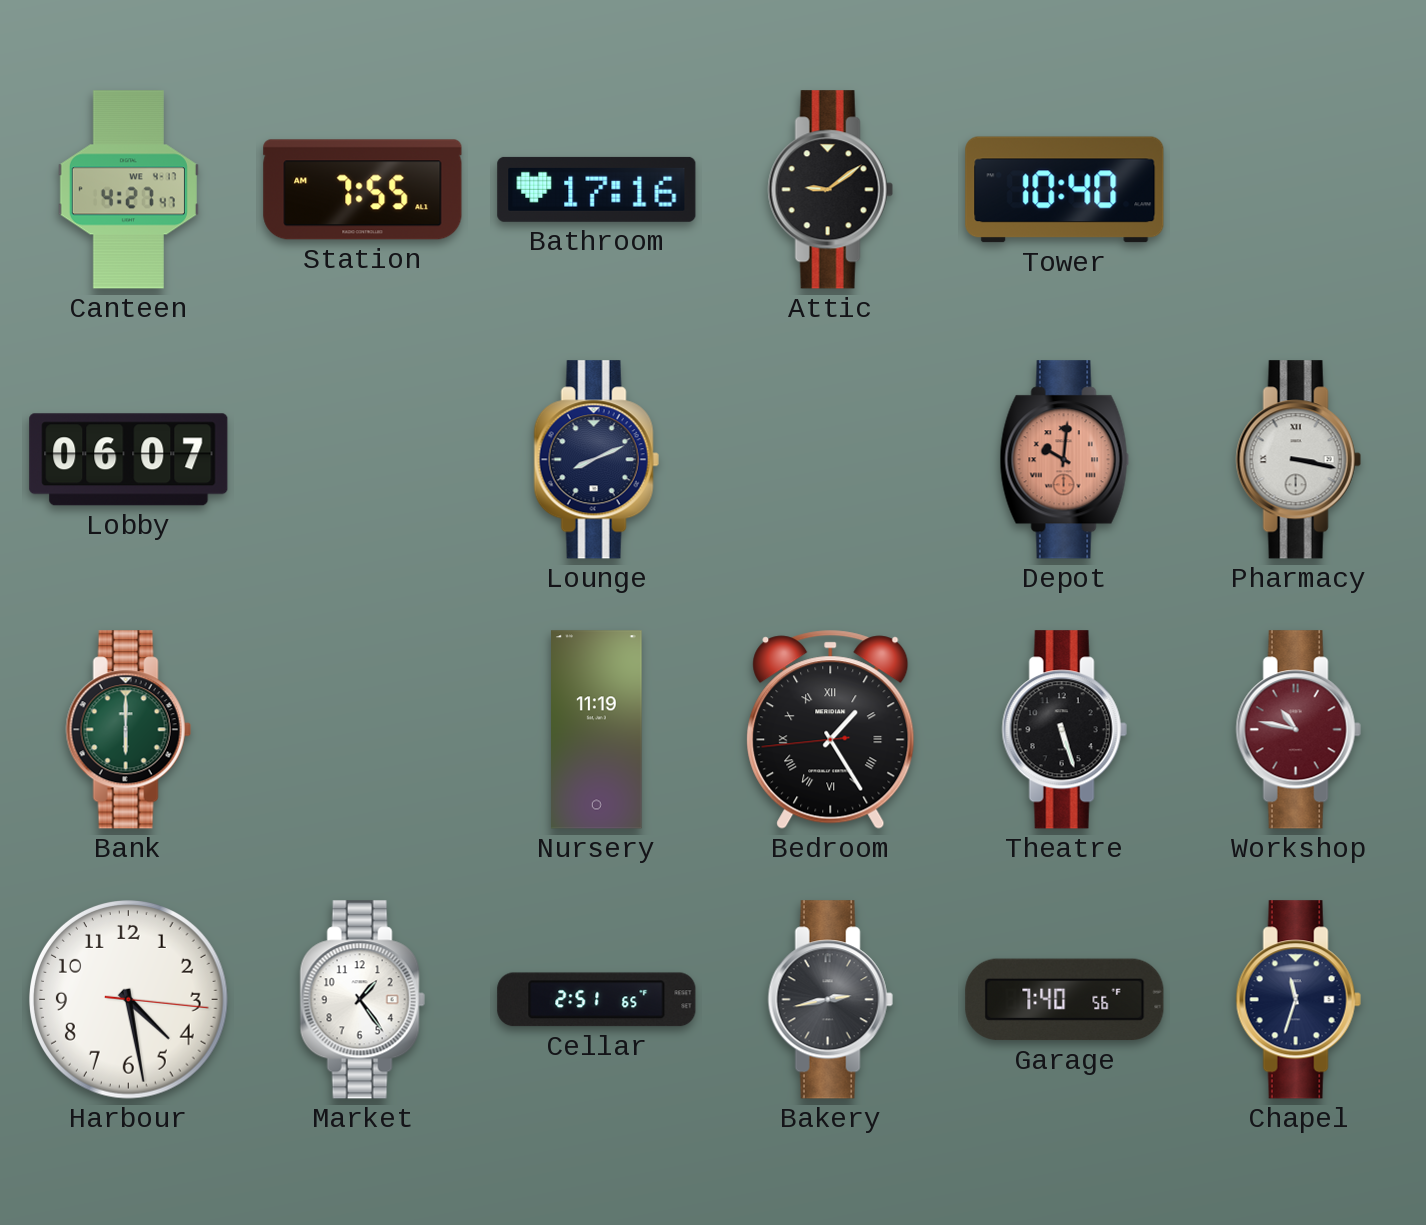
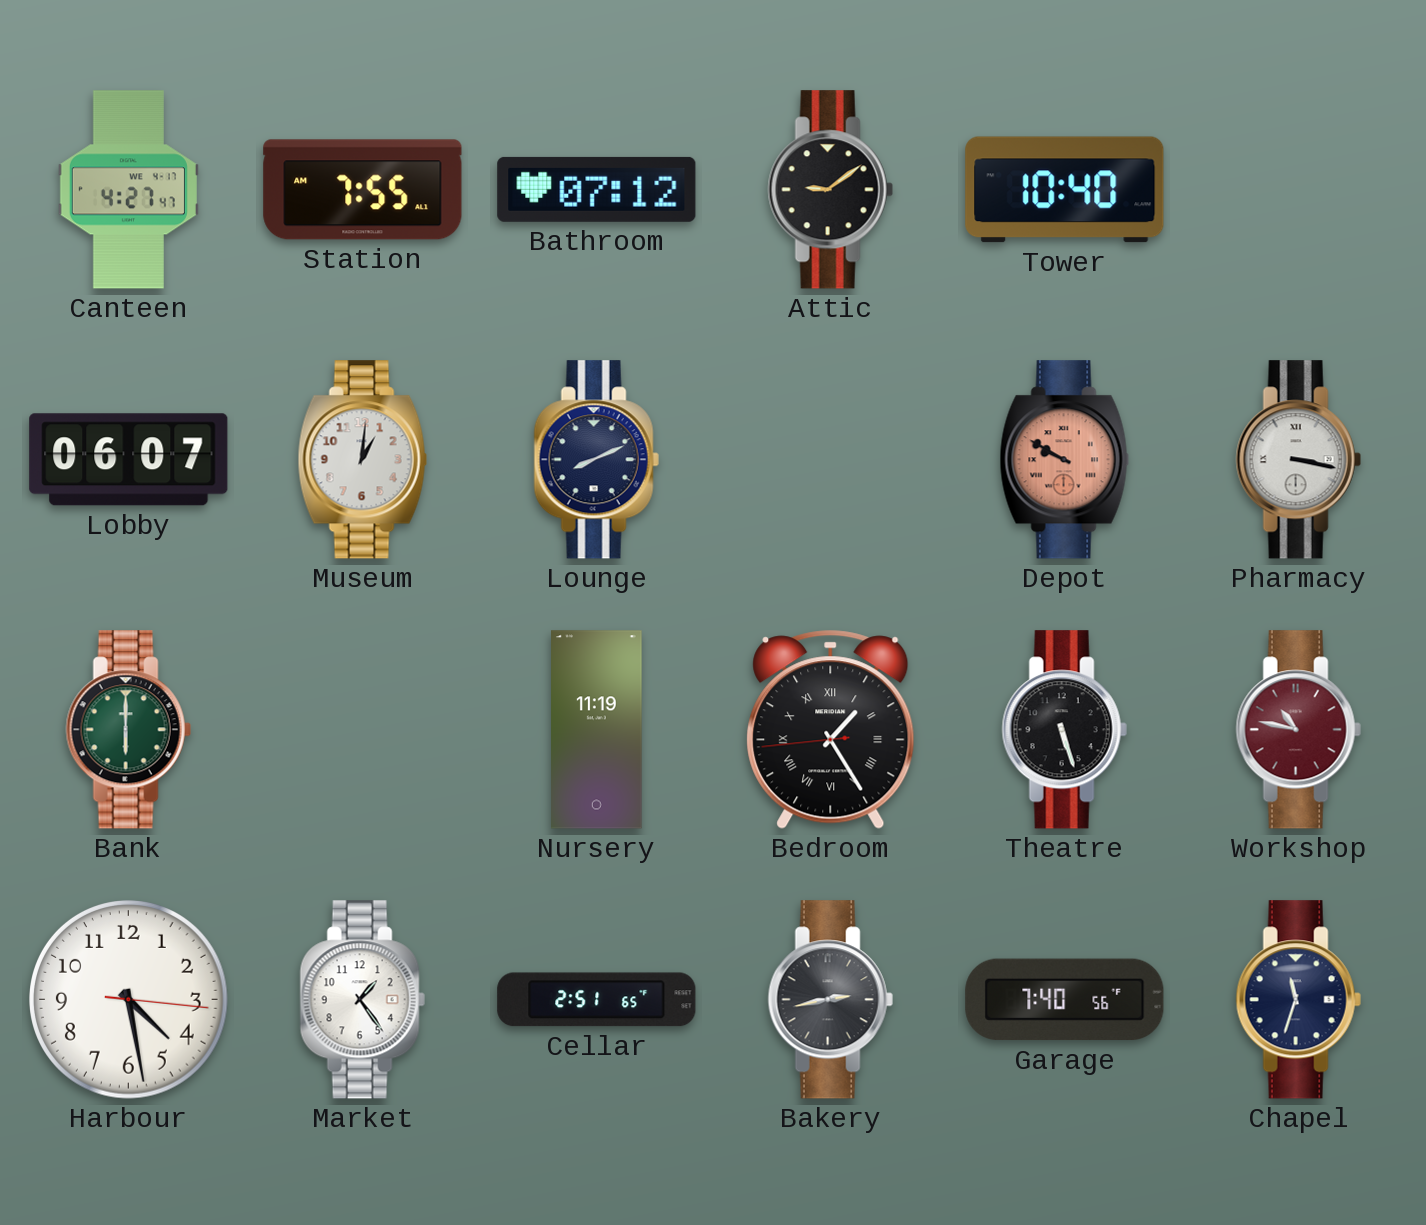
Bathroom: 17:16 -> 07:12 (597, 189)
Museum: none -> 1:01 (362, 460)
Depot: 10:01 -> 9:50 (1064, 460)
